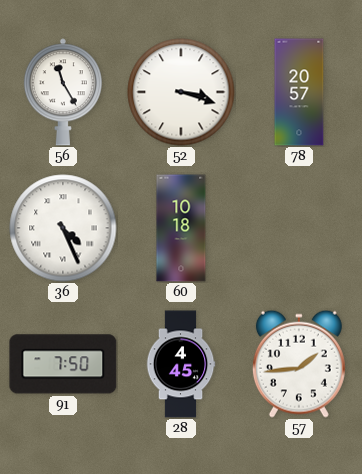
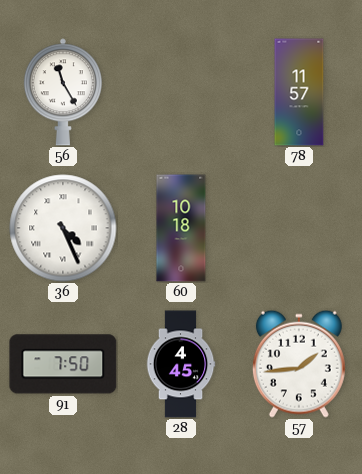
52: 3:18 -> none (181, 92)
78: 20:57 -> 11:57 (299, 92)
